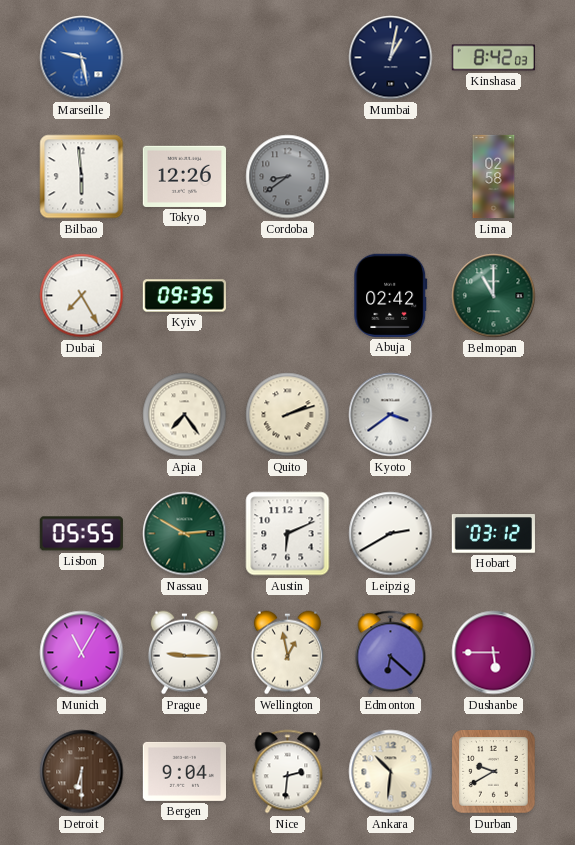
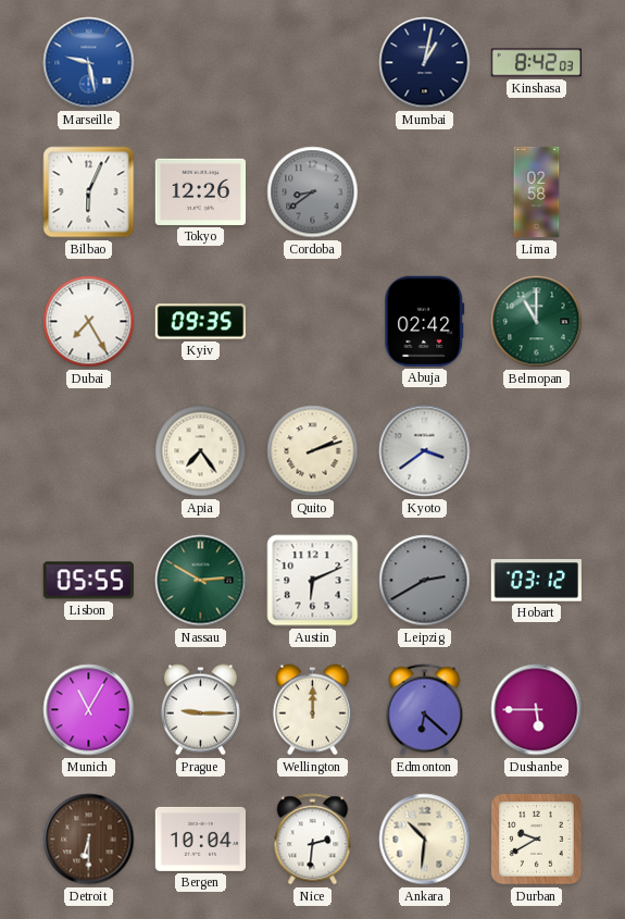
Bilbao: 5:59 -> 6:04 (89, 193)
Leipzig dial: white -> grey (425, 581)
Wellington: 12:58 -> 12:00 (312, 710)
Bergen: 9:04 -> 10:04 (200, 839)
